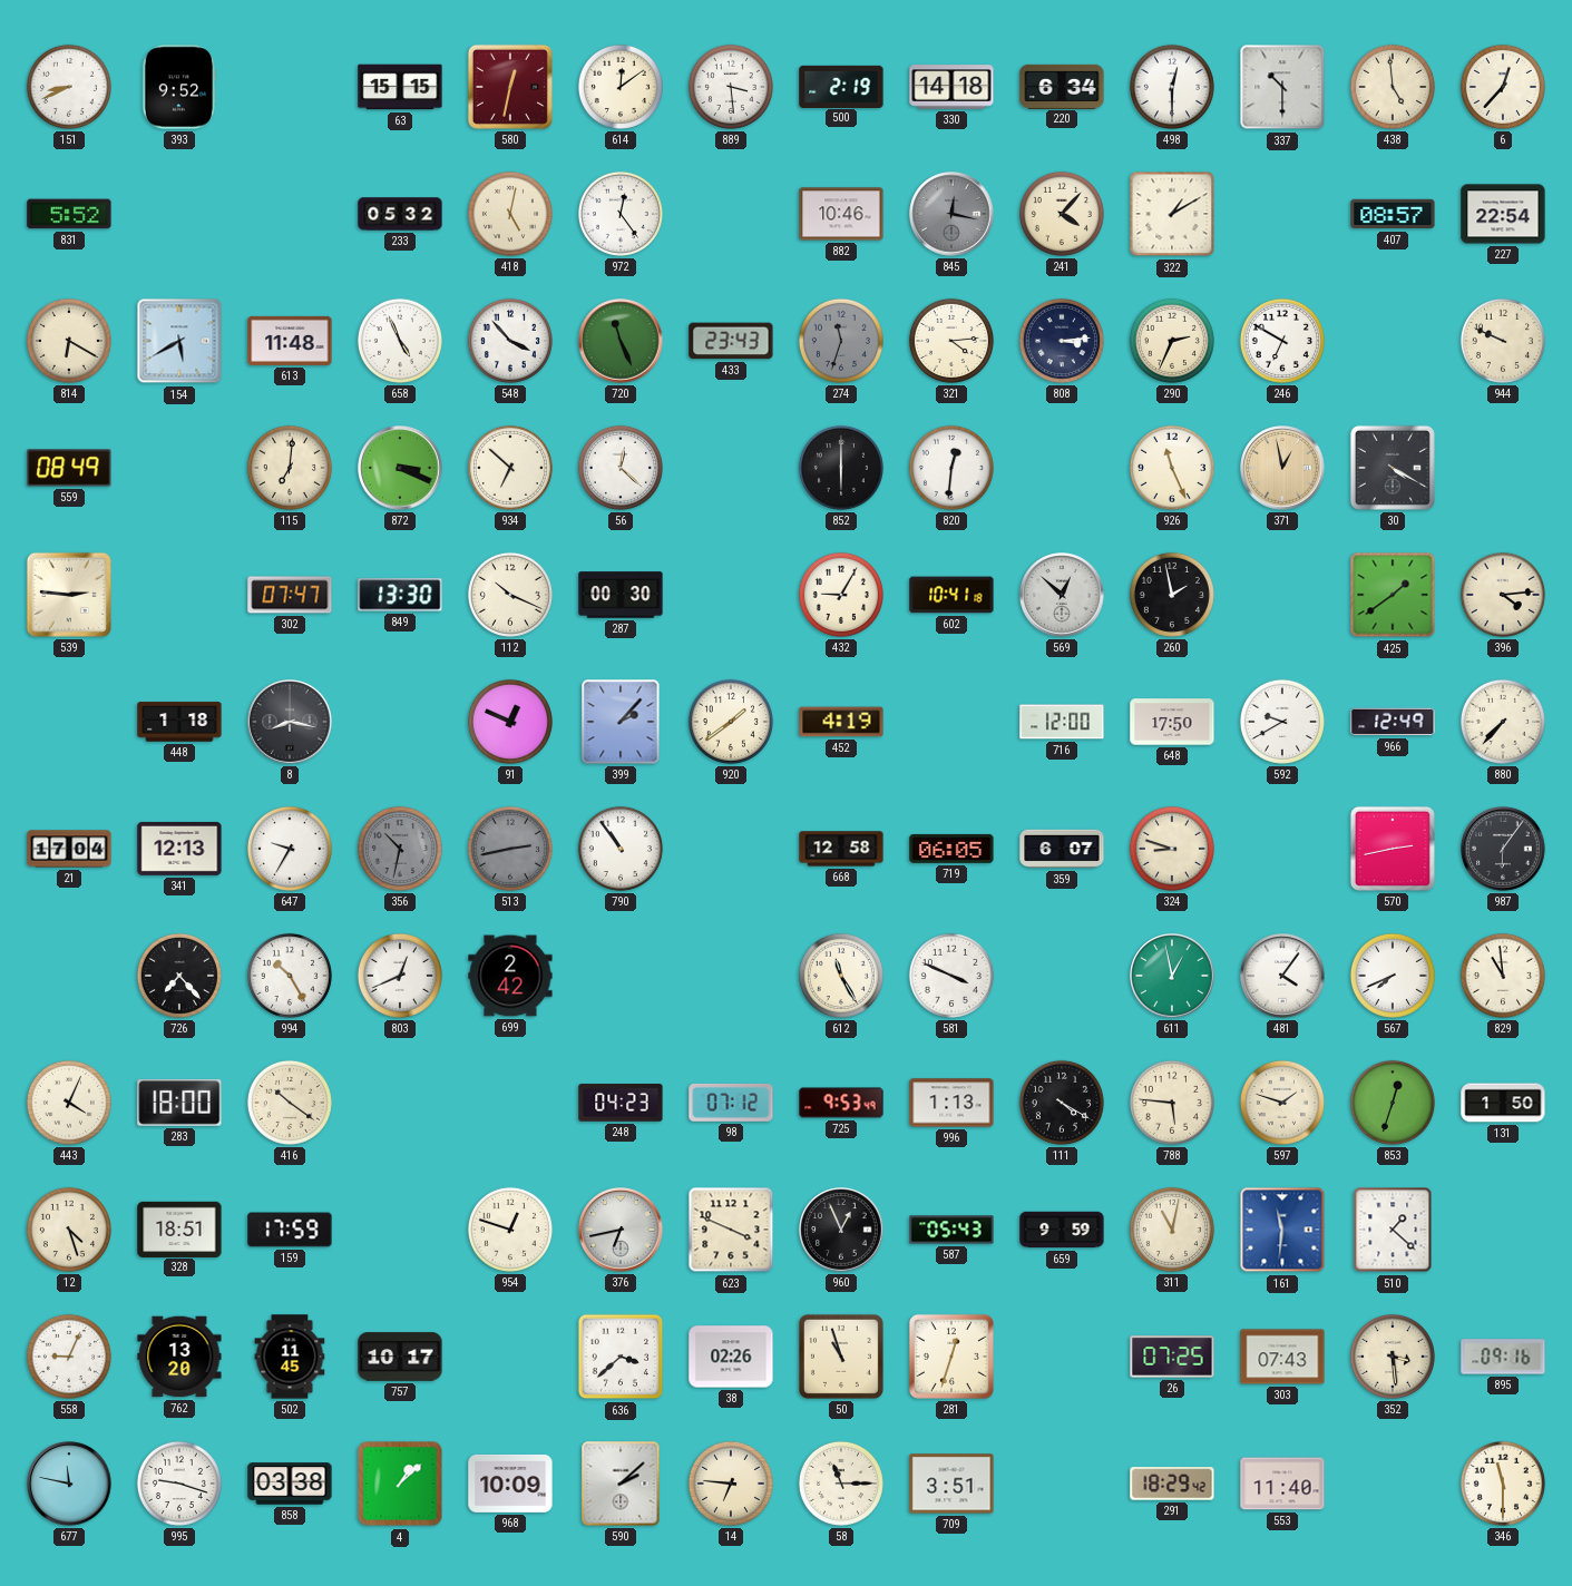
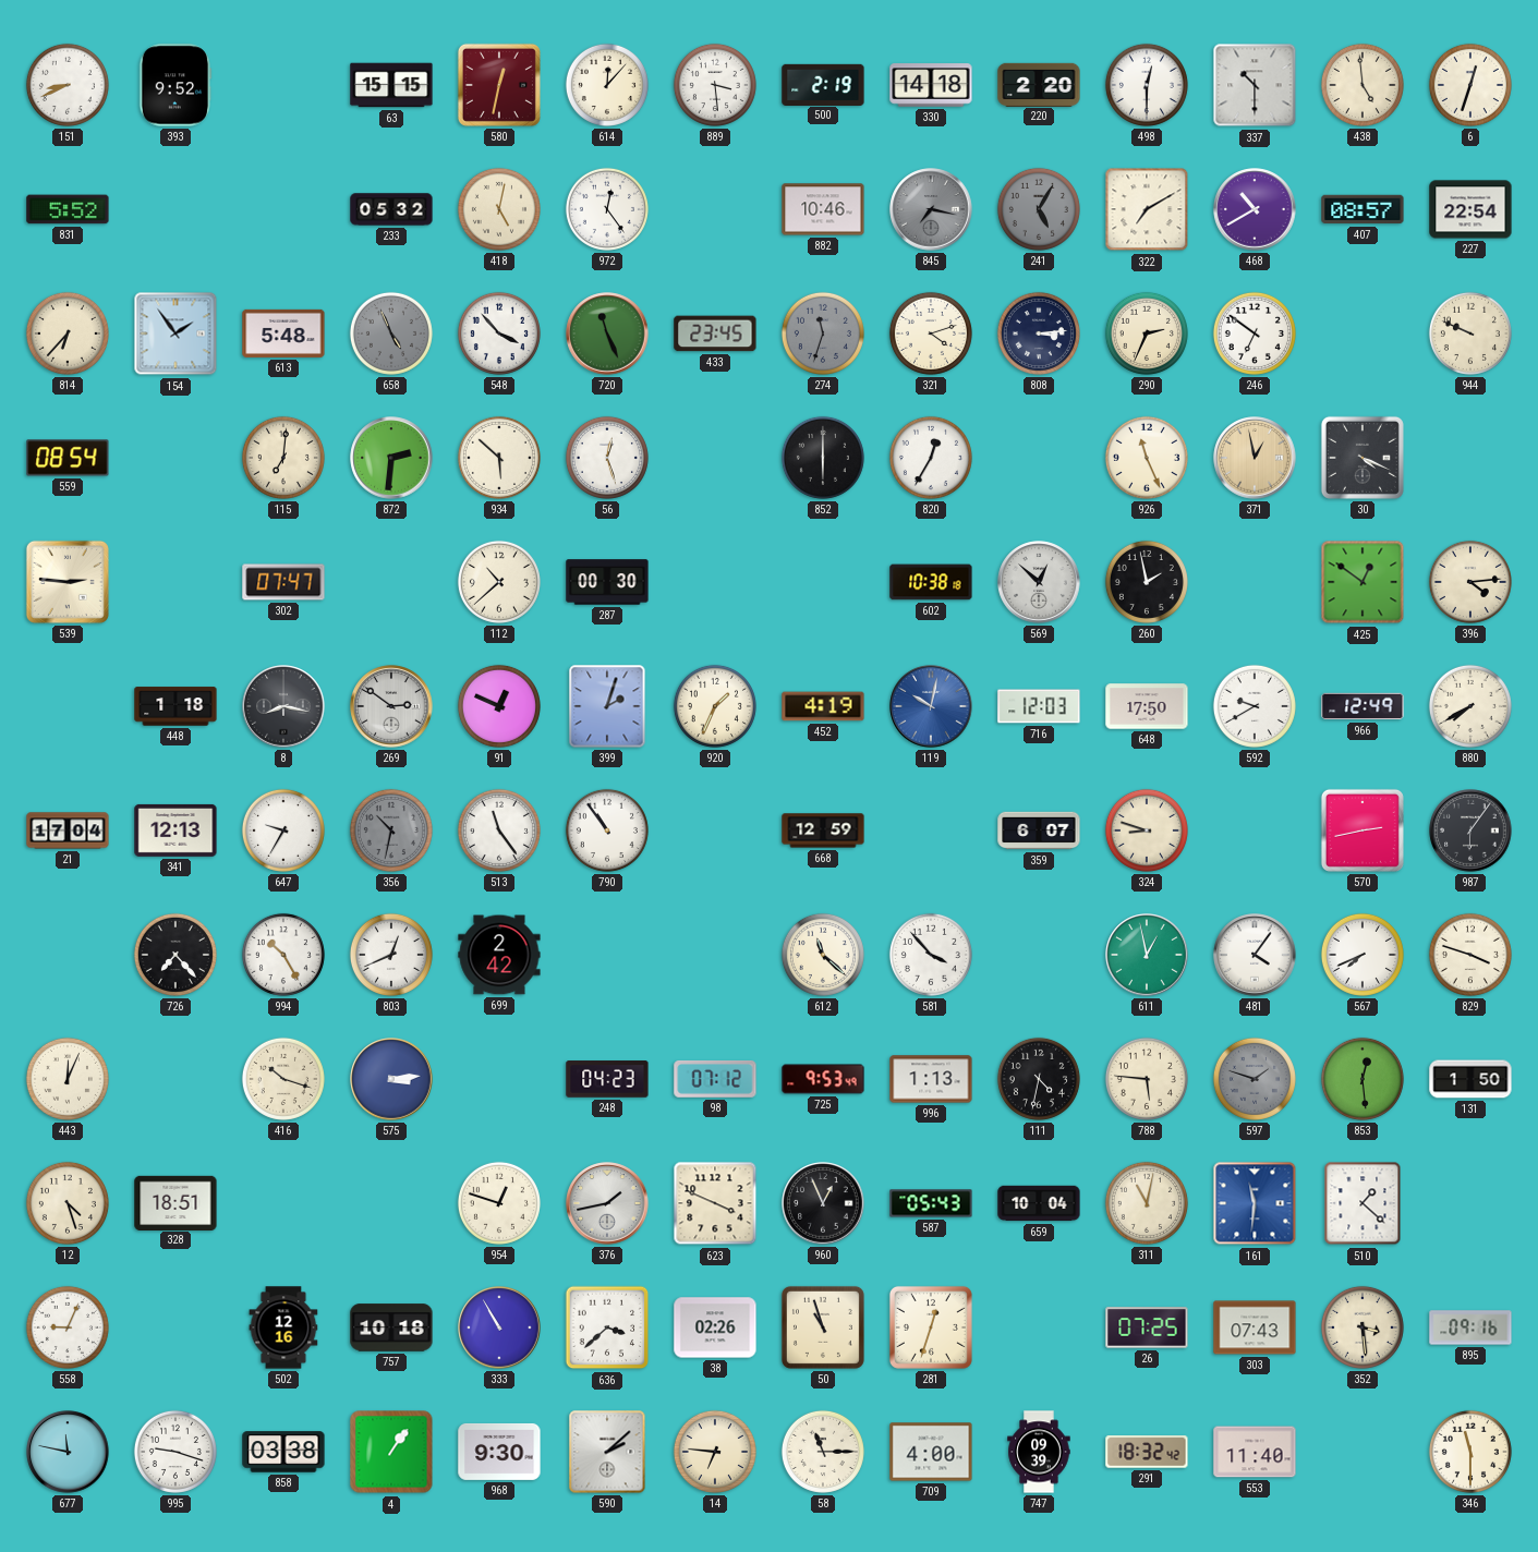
614: 12:09 -> 12:07 (607, 85)
220: 6:34 -> 2:20 (1039, 84)
6: 12:37 -> 12:33 (1470, 85)
845: 12:17 -> 7:17 (931, 209)
241: 4:07 -> 5:05 (1039, 209)
241 dial: cream -> grey (1039, 209)
322: 1:10 -> 7:10 (1147, 209)
468: none -> 10:40 (1255, 209)
814: 6:20 -> 6:37 (68, 334)
154: 5:40 -> 1:54 (175, 334)
613: 11:48 -> 5:48 (283, 334)
658 dial: white -> grey (391, 334)
433: 23:43 -> 23:45 (715, 334)
321: 4:14 -> 4:12 (931, 334)
246: 6:50 -> 6:51 (1255, 334)
559: 08:49 -> 08:54 (68, 458)
872: 3:19 -> 2:31 (391, 458)
934: 6:52 -> 5:52 (499, 458)
56: 12:22 -> 12:27 (607, 458)
820: 12:31 -> 12:35 (931, 458)
30: 4:20 -> 4:19 (1363, 458)
849: 13:30 -> none (400, 595)
112: 10:19 -> 10:38 (499, 582)
432: 9:05 -> none (841, 595)
602: 10:41 -> 10:38 (931, 582)
425: 1:39 -> 12:51 (1363, 582)
269: none -> 2:51 (391, 706)
399: 2:07 -> 2:03 (607, 706)
920: 1:39 -> 1:34 (715, 706)
119: none -> 10:02 (931, 706)
716: 12:00 -> 12:03 (1039, 706)
880: 7:37 -> 7:40 (1470, 706)
513: 2:43 -> 11:24 (499, 830)
513 dial: grey -> white (499, 830)
668: 12:58 -> 12:59 (823, 830)
719: 06:05 -> none (951, 849)
612: 11:25 -> 11:22 (823, 955)
581: 3:49 -> 3:53 (931, 955)
829: 10:59 -> 3:48 (1470, 955)
443: 4:04 -> 12:04 (68, 1079)
283: 18:00 -> none (179, 1103)
416: 10:21 -> 10:18 (283, 1079)
575: none -> 3:14 (391, 1079)
111: 4:20 -> 4:32 (1039, 1079)
597 dial: cream -> grey (1255, 1079)
853: 12:33 -> 12:29 (1363, 1079)
159: 17:59 -> none (290, 1230)
376: 6:43 -> 1:43 (607, 1203)
659: 9:59 -> 10:04 (1039, 1203)
762: 13:20 -> none (179, 1357)
502: 11:45 -> 12:16 (283, 1327)
757: 10:17 -> 10:18 (391, 1327)
333: none -> 10:55 (499, 1327)
4: 1:08 -> 1:06 (391, 1452)
968: 10:09 -> 9:30 (499, 1452)
709: 3:51 -> 4:00 (931, 1452)
747: none -> 09:39 (1039, 1452)
291: 18:29 -> 18:32 (1147, 1452)
